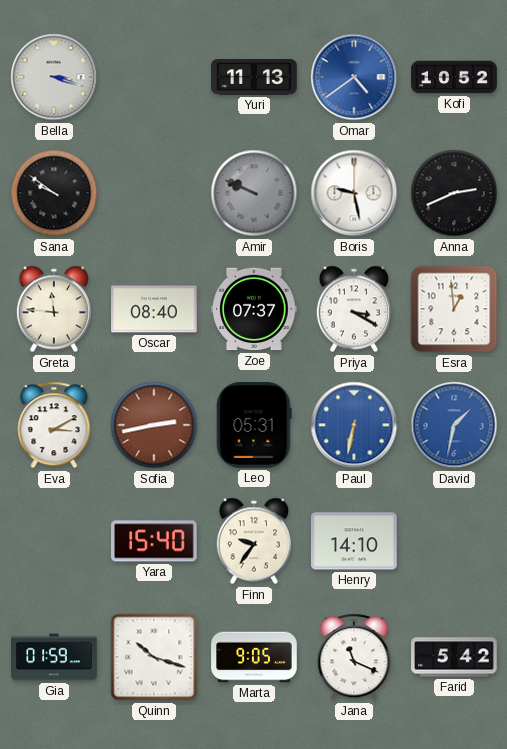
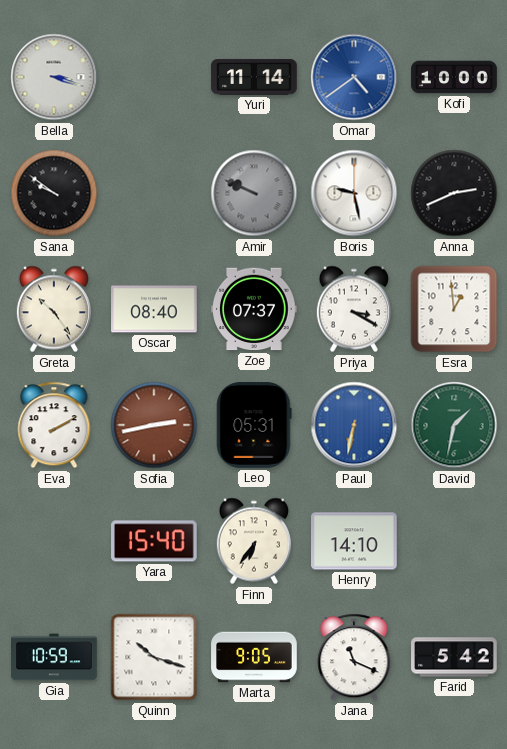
Yuri: 11:13 -> 11:14 (254, 77)
Kofi: 10:52 -> 10:00 (454, 77)
Greta: 11:46 -> 10:24 (54, 309)
Eva: 3:10 -> 2:10 (54, 425)
David dial: blue -> green (454, 425)
Finn: 9:36 -> 6:36 (254, 541)
Gia: 01:59 -> 10:59 (54, 657)
